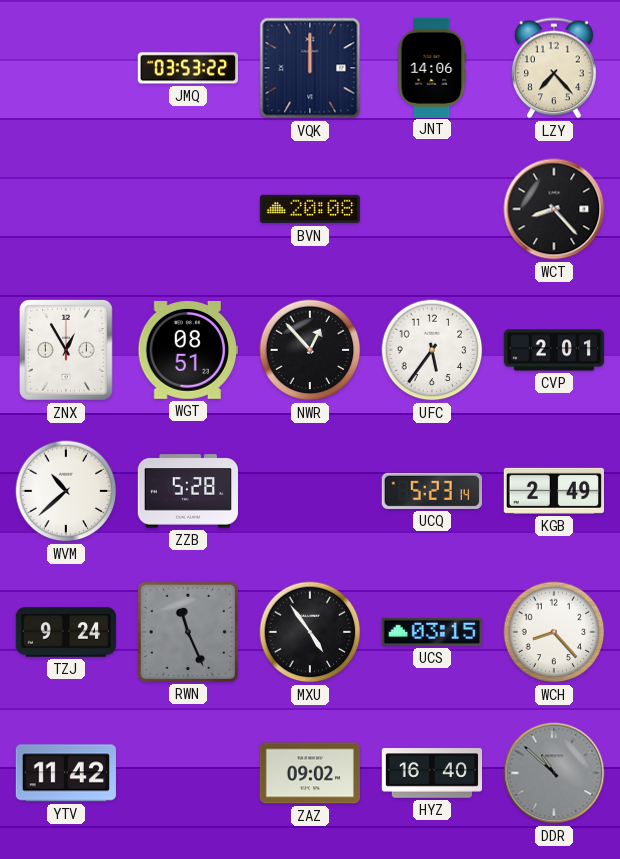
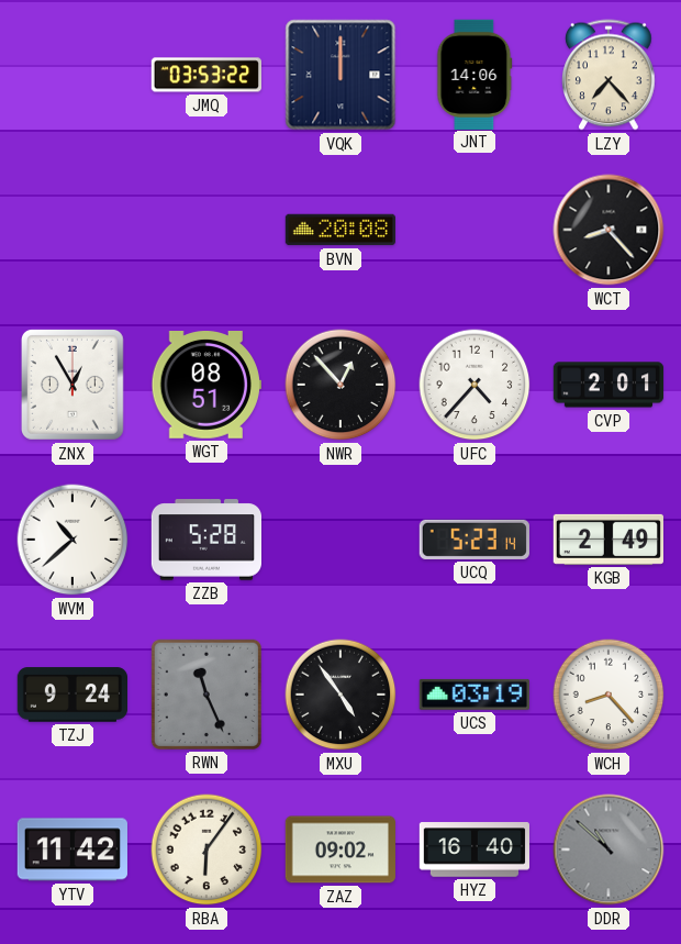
UFC: 5:36 -> 4:37 (475, 385)
UCS: 03:15 -> 03:19 (475, 695)
RBA: none -> 6:06 (206, 849)
